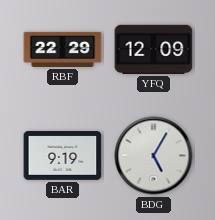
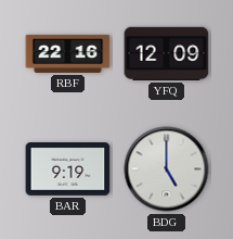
RBF: 22:29 -> 22:16 (68, 53)
BDG: 5:05 -> 5:00 (167, 169)
